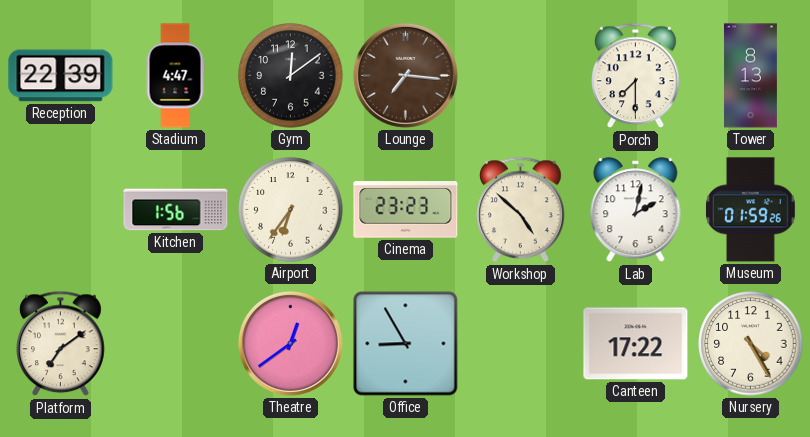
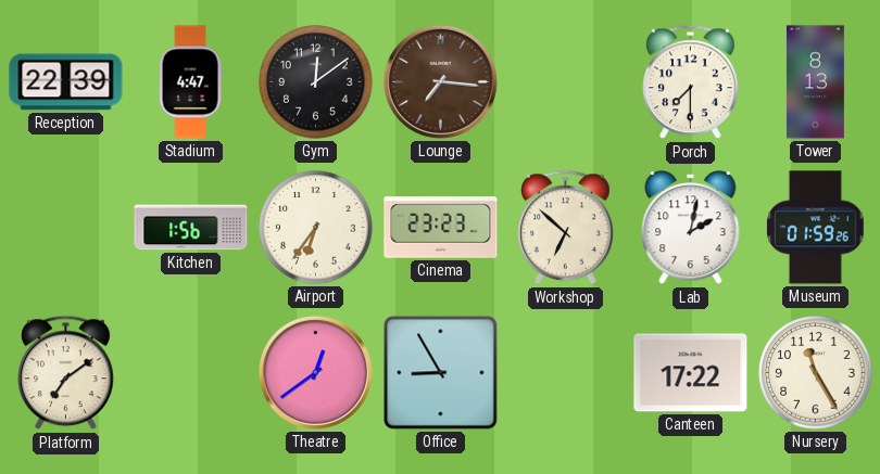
Workshop: 4:52 -> 6:52 (566, 228)
Nursery: 4:25 -> 11:25 (816, 373)
